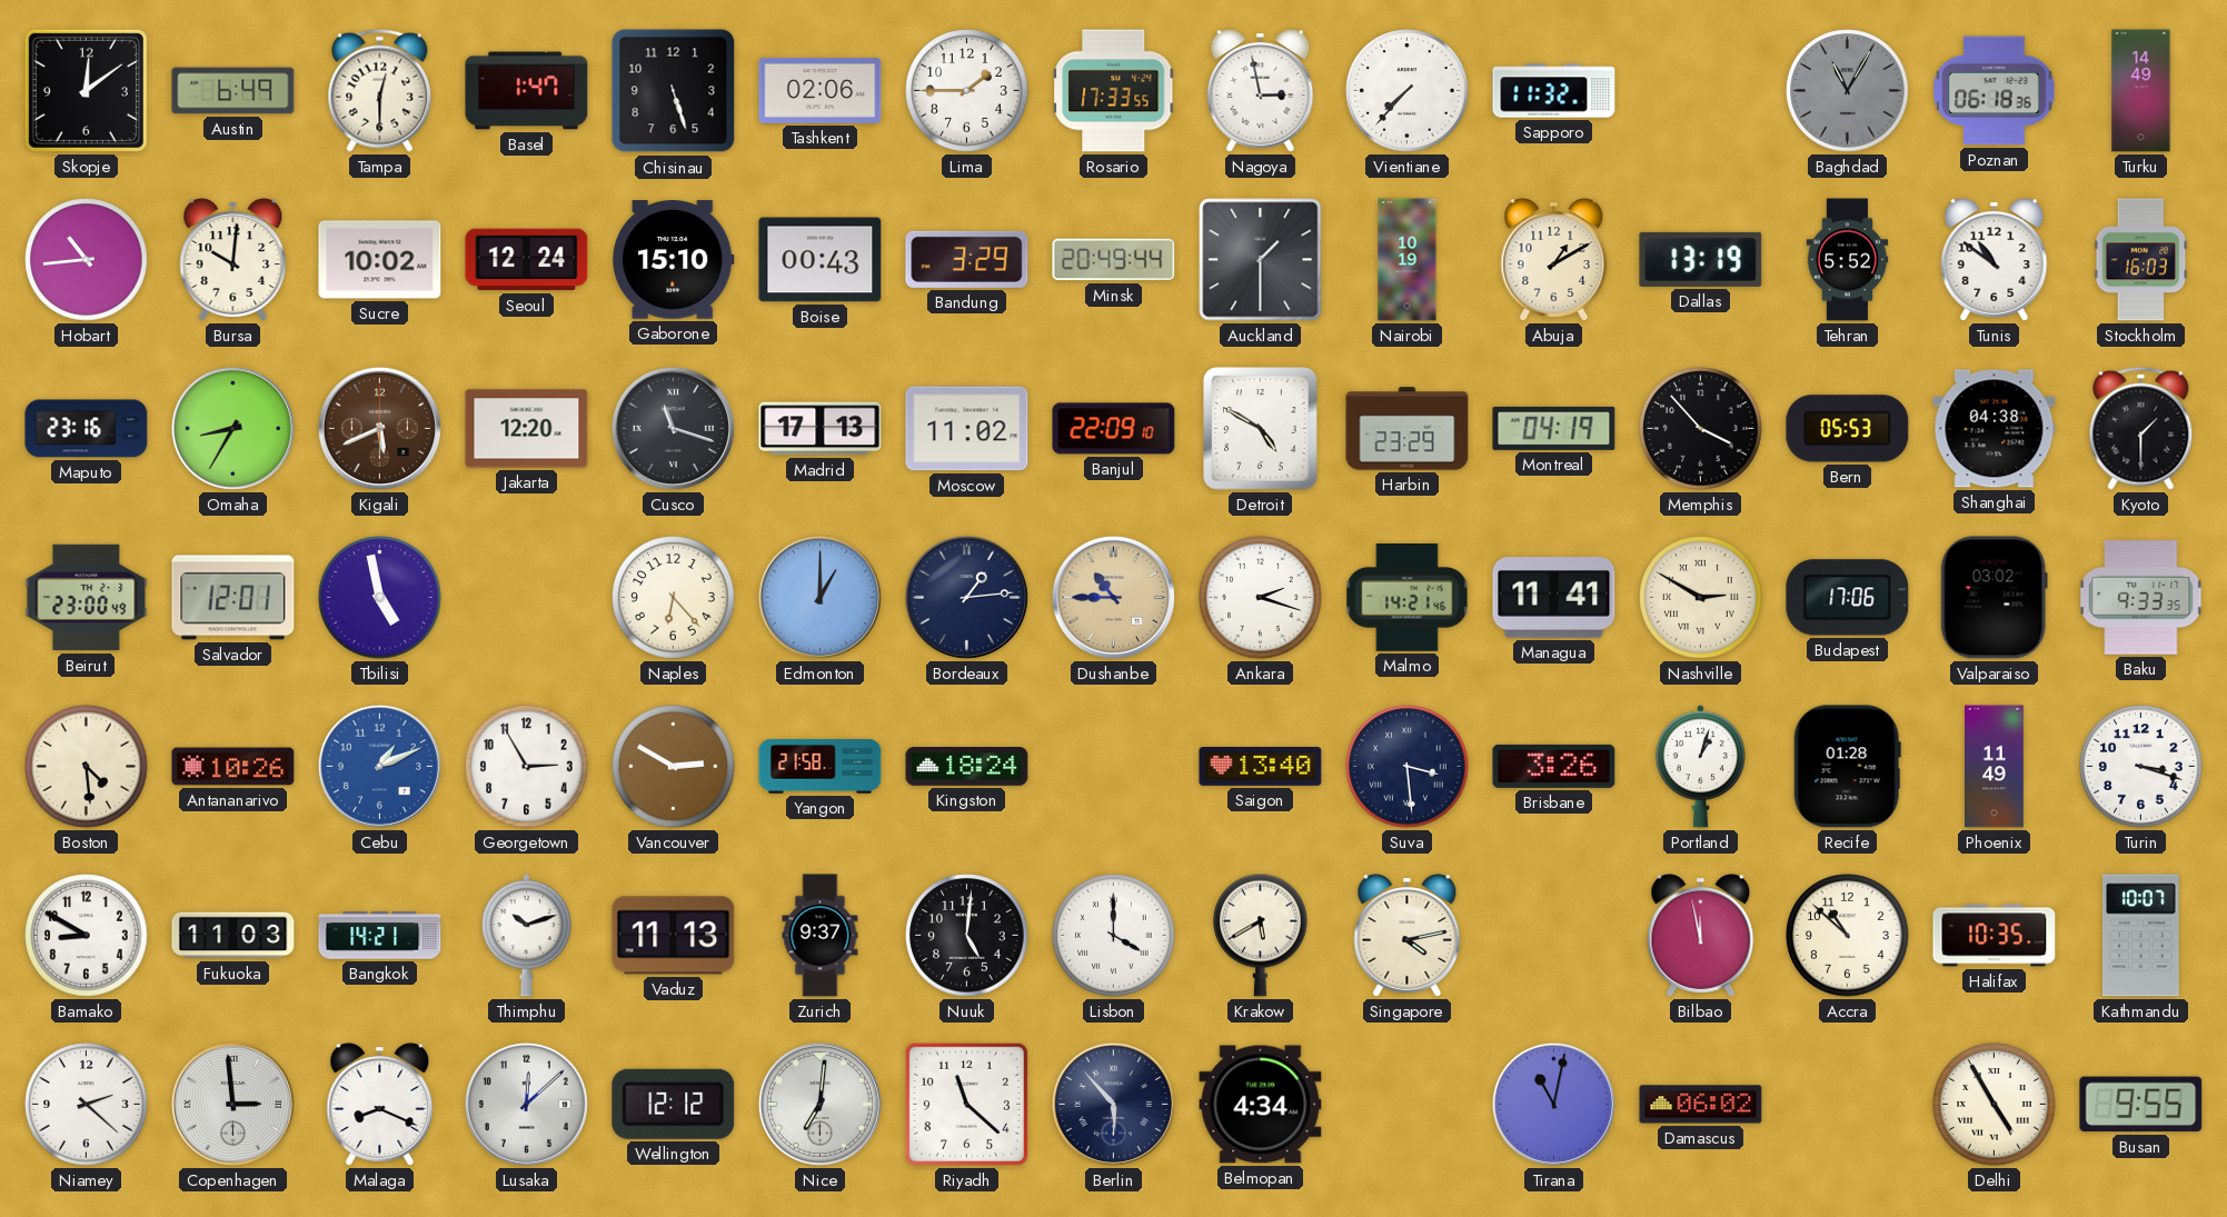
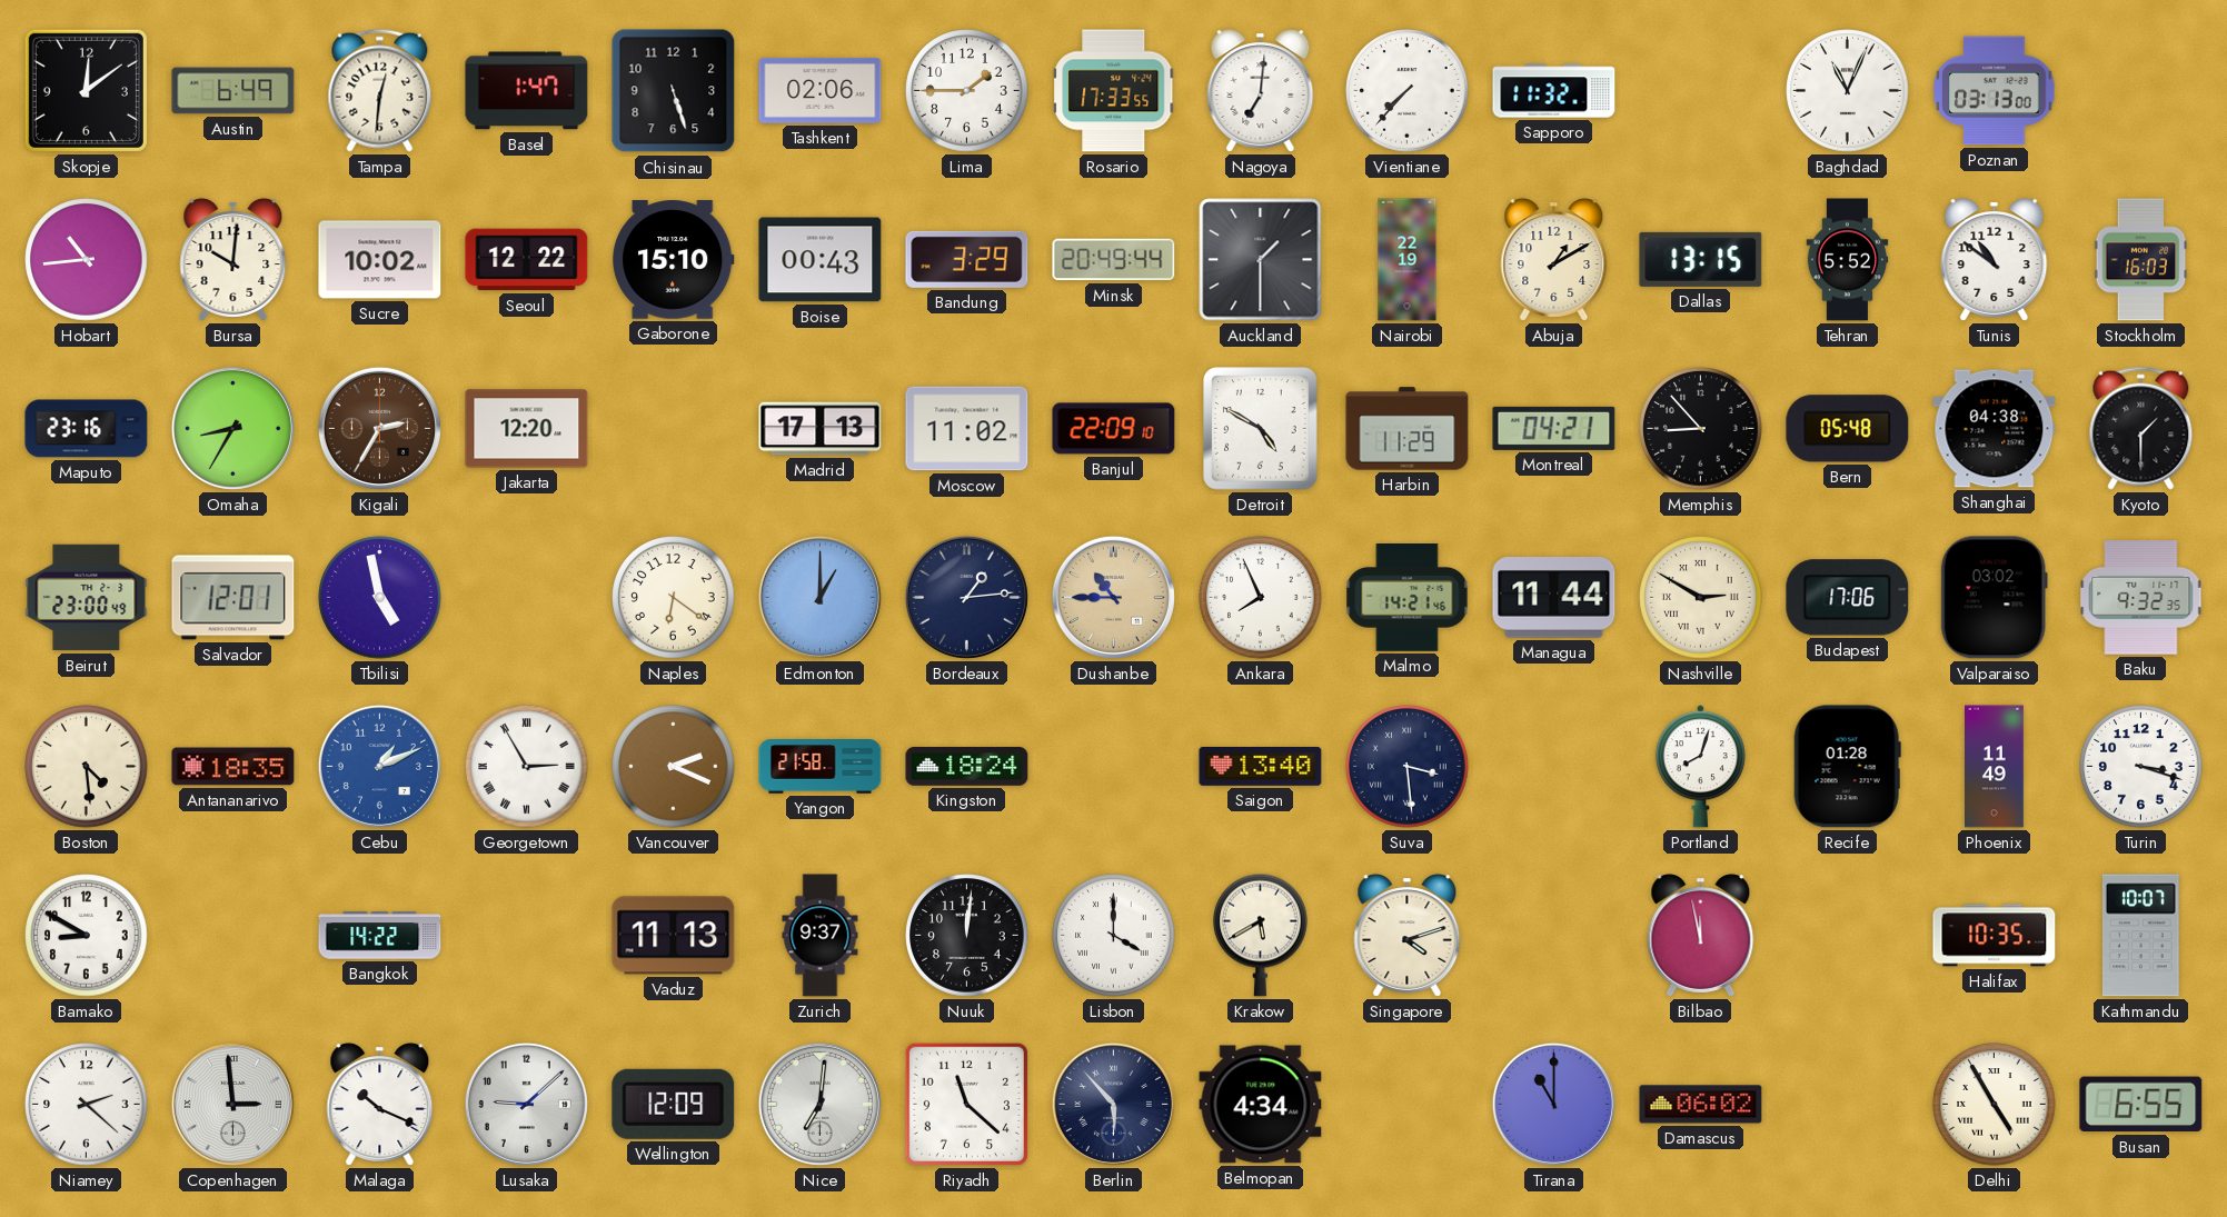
Tampa: 12:30 -> 12:31 (380, 90)
Nagoya: 2:58 -> 7:01 (1261, 91)
Baghdad: 11:05 -> 11:04 (1848, 91)
Baghdad dial: grey -> white (1848, 91)
Poznan: 06:18 -> 03:13 (1995, 91)
Turku: 14:49 -> none (2141, 91)
Seoul: 12:24 -> 12:22 (527, 260)
Nairobi: 10:19 -> 22:19 (1408, 260)
Dallas: 13:19 -> 13:15 (1701, 259)
Kigali: 5:41 -> 2:35 (379, 428)
Cusco: 11:18 -> none (673, 428)
Harbin: 23:29 -> 11:29 (1408, 429)
Montreal: 04:19 -> 04:21 (1554, 428)
Memphis: 3:53 -> 8:53 (1701, 429)
Bern: 05:53 -> 05:48 (1848, 429)
Naples: 6:23 -> 6:21 (674, 598)
Ankara: 2:18 -> 7:56 (1261, 598)
Managua: 11:41 -> 11:44 (1554, 598)
Baku: 9:33 -> 9:32 (2141, 598)
Antananarivo: 10:26 -> 18:35 (233, 767)
Georgetown numerals: Arabic -> Roman (527, 767)
Vancouver: 2:50 -> 2:19 (674, 767)
Brisbane: 3:26 -> none (1554, 766)
Portland: 1:03 -> 8:03 (1700, 767)
Fukuoka: 11:03 -> none (233, 936)
Bangkok: 14:21 -> 14:22 (380, 936)
Thimphu: 10:12 -> none (526, 936)
Nuuk: 5:01 -> 12:01 (967, 936)
Singapore: 4:13 -> 4:12 (1408, 936)
Accra: 10:52 -> none (1848, 936)
Malaga: 8:19 -> 10:19 (380, 1105)
Lusaka: 12:08 -> 9:08 (526, 1104)
Wellington: 12:12 -> 12:09 (674, 1104)
Tirana: 11:02 -> 11:00 (1553, 1104)
Busan: 9:55 -> 6:55 (2141, 1105)
